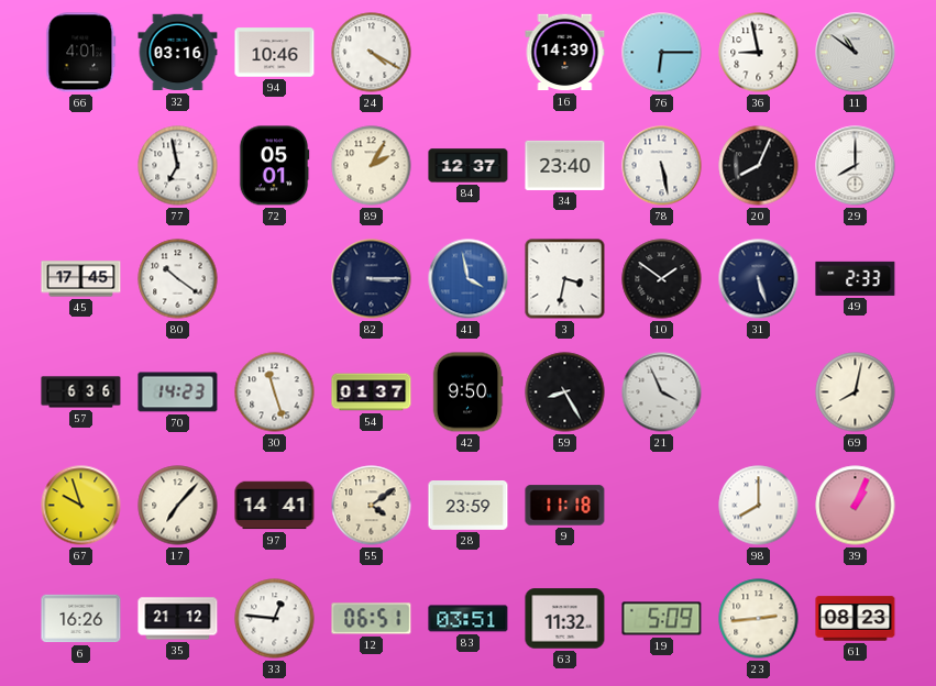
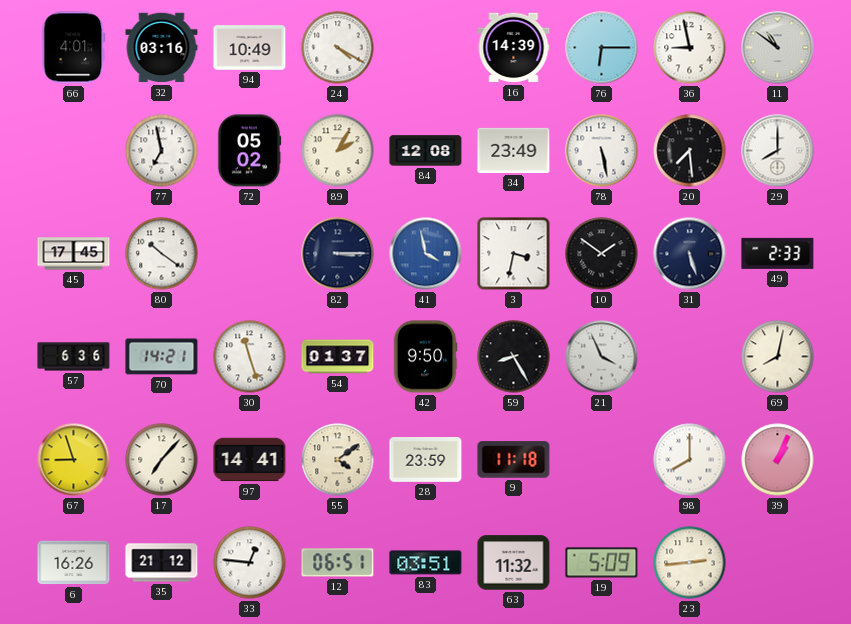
94: 10:46 -> 10:49 (250, 48)
72: 05:01 -> 05:02 (249, 151)
84: 12:37 -> 12:08 (426, 151)
34: 23:40 -> 23:49 (514, 150)
20: 8:04 -> 7:29 (690, 151)
70: 14:23 -> 14:21 (162, 357)
67: 9:57 -> 8:57 (74, 460)
61: 08:23 -> none (856, 619)
